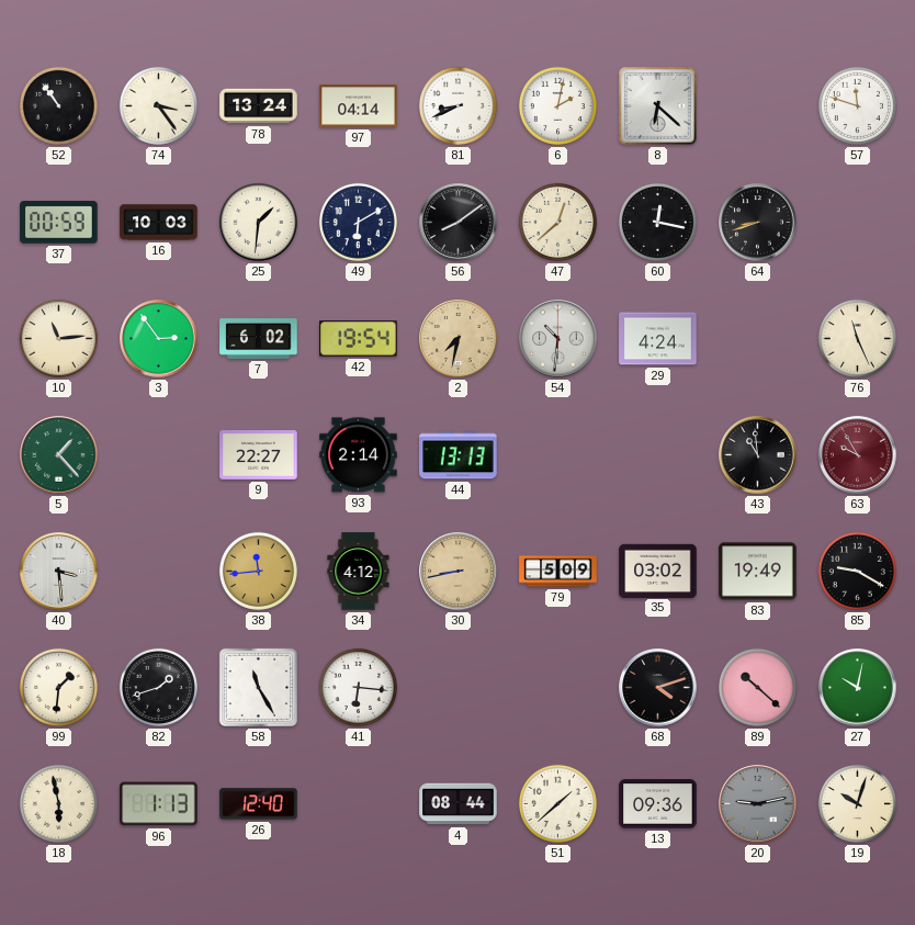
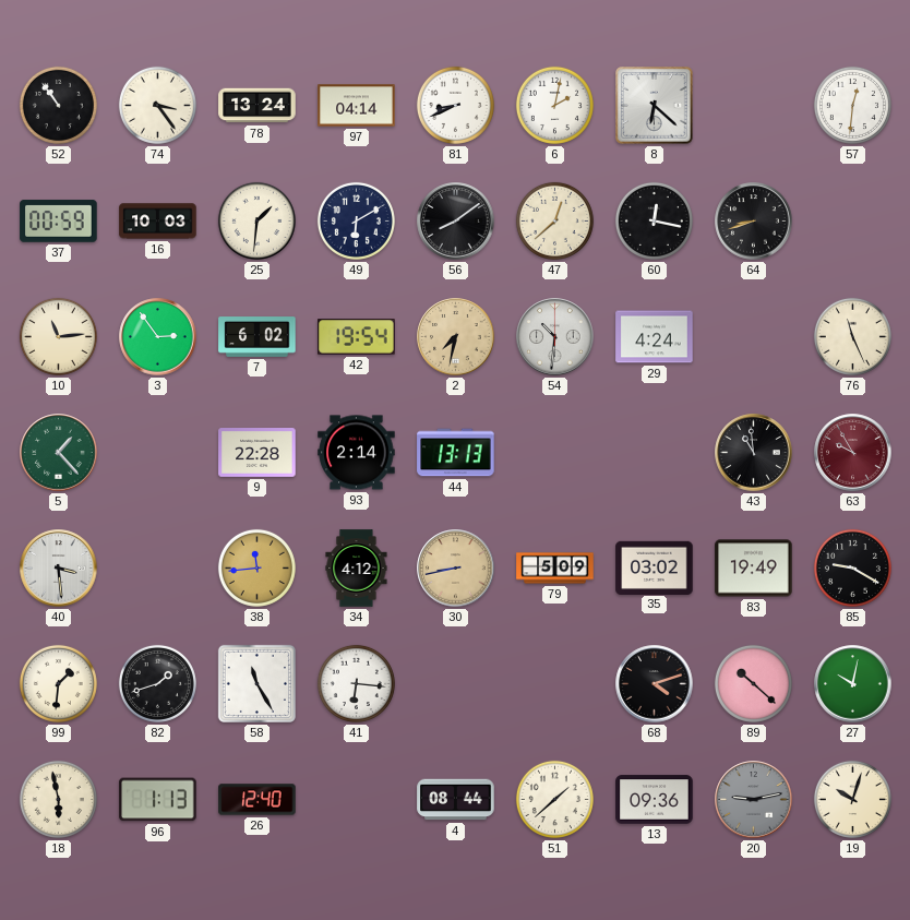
57: 11:48 -> 12:31 (852, 105)
9: 22:27 -> 22:28 (258, 453)
